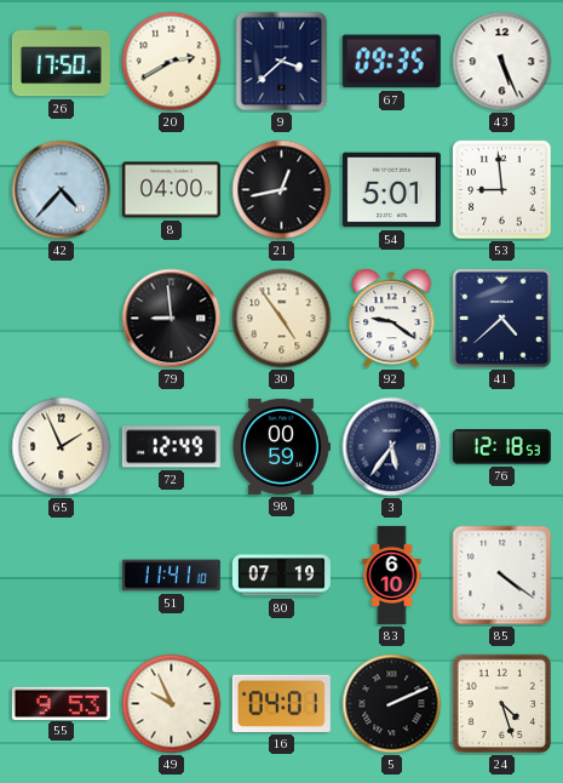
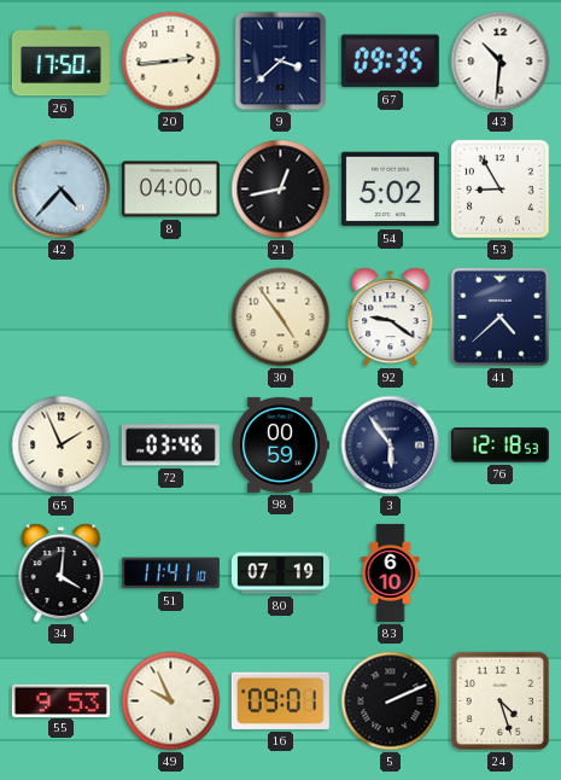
20: 2:40 -> 2:44 (171, 62)
43: 5:26 -> 10:31 (501, 62)
54: 5:01 -> 5:02 (390, 190)
53: 8:59 -> 8:55 (501, 190)
79: 8:59 -> none (172, 319)
72: 12:49 -> 03:46 (170, 446)
3: 5:36 -> 5:54 (391, 446)
34: none -> 4:01 (62, 574)
85: 4:21 -> none (502, 576)
16: 04:01 -> 09:01 (280, 700)
